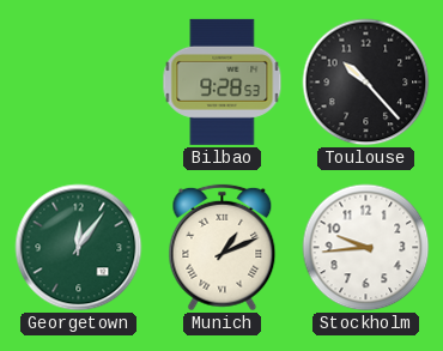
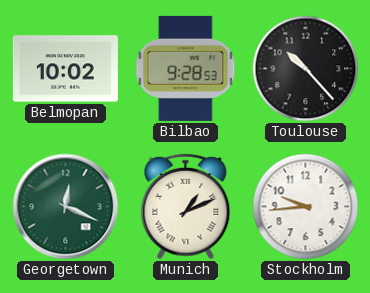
Belmopan: none -> 10:02 (65, 69)
Georgetown: 12:06 -> 12:19 (66, 207)
